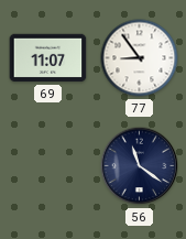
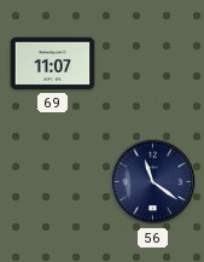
77: 8:54 -> none (140, 58)
